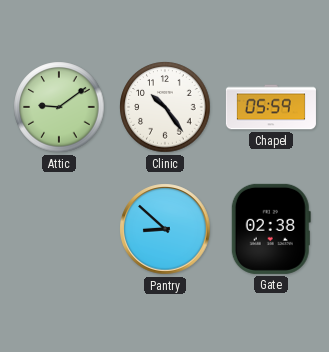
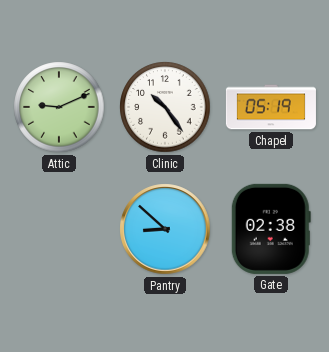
Attic: 9:09 -> 9:11 (59, 107)
Chapel: 05:59 -> 05:19 (271, 107)
